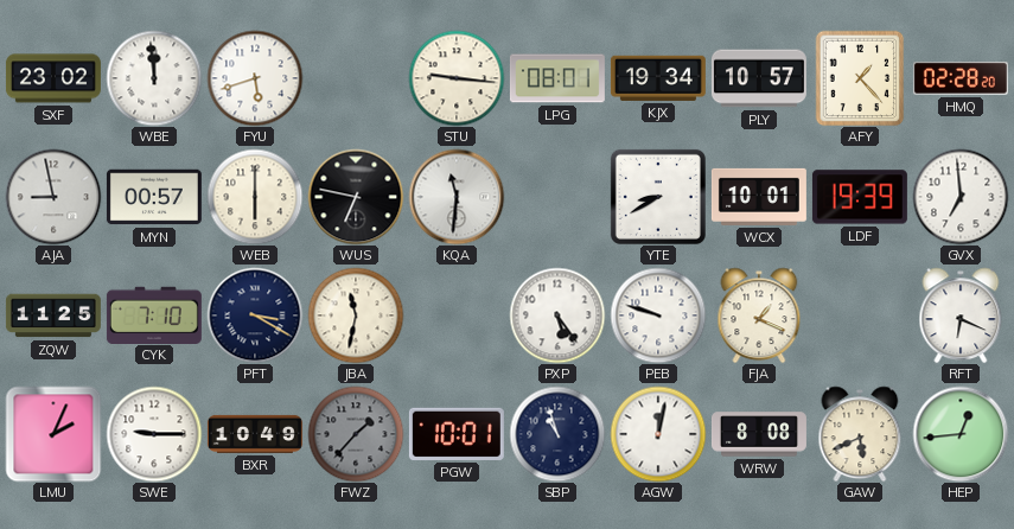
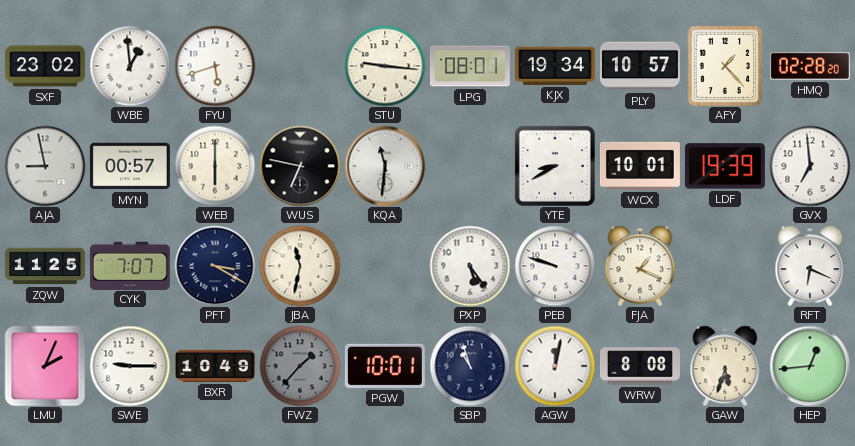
WBE: 11:59 -> 12:59 (130, 66)
CYK: 7:10 -> 7:07 (130, 265)
GAW: 5:41 -> 5:33 (725, 366)
